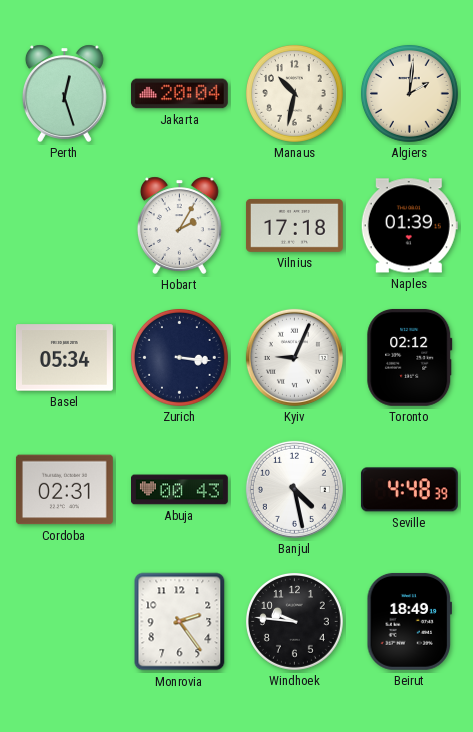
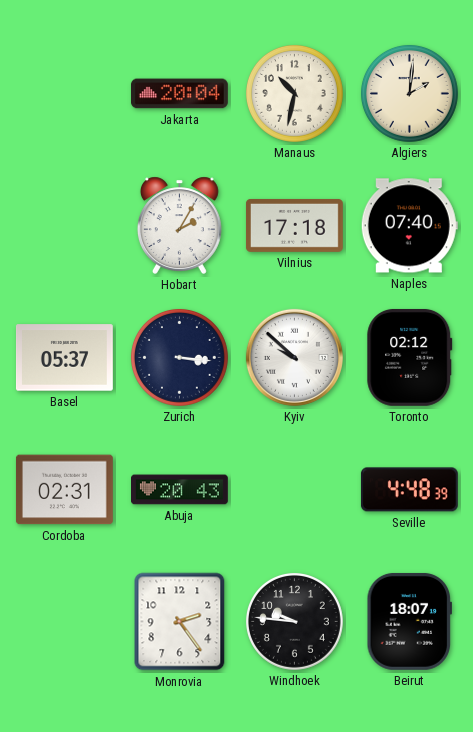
Perth: 12:27 -> none (64, 93)
Naples: 01:39 -> 07:40 (409, 226)
Basel: 05:34 -> 05:37 (64, 358)
Kyiv: 9:04 -> 9:52 (294, 357)
Abuja: 00:43 -> 20:43 (180, 490)
Banjul: 4:28 -> none (294, 489)
Beirut: 18:49 -> 18:07 (409, 621)
